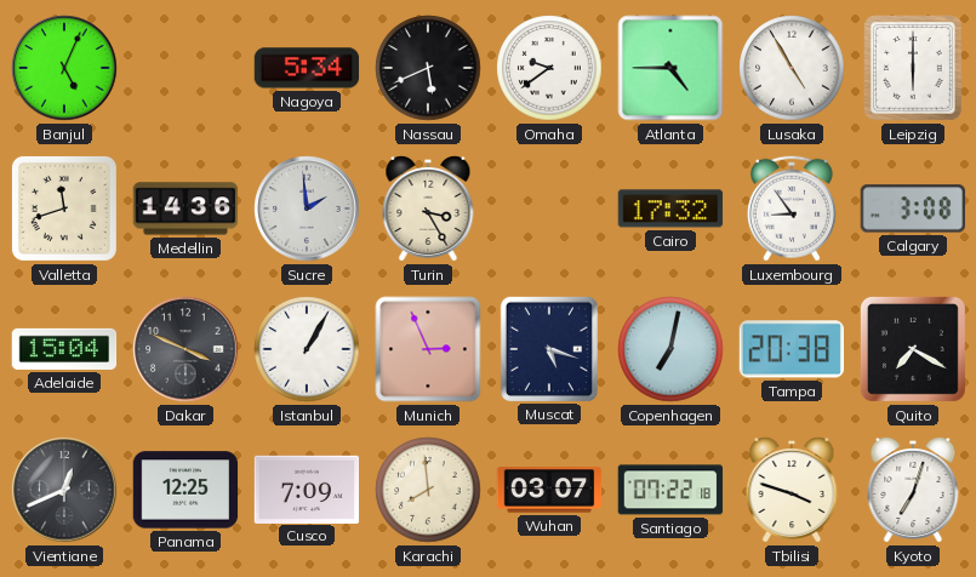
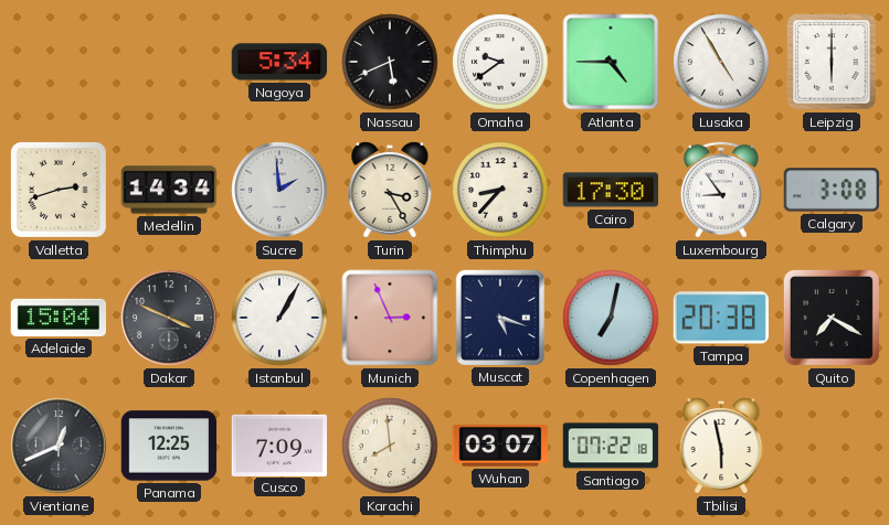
Banjul: 5:04 -> none (64, 68)
Valletta: 11:42 -> 2:42 (59, 190)
Medellin: 14:36 -> 14:34 (169, 190)
Thimphu: none -> 8:37 (500, 190)
Cairo: 17:32 -> 17:30 (611, 190)
Tbilisi: 3:48 -> 5:58 (721, 446)
Kyoto: 7:03 -> none (913, 490)
